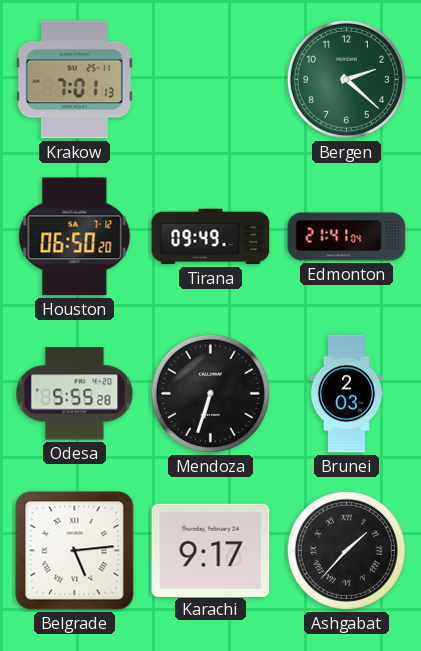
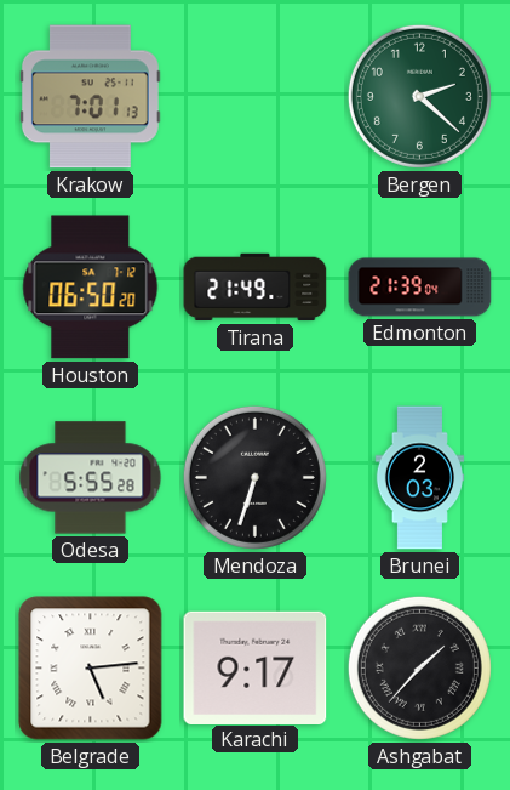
Tirana: 09:49 -> 21:49 (256, 288)
Edmonton: 21:41 -> 21:39 (420, 288)
